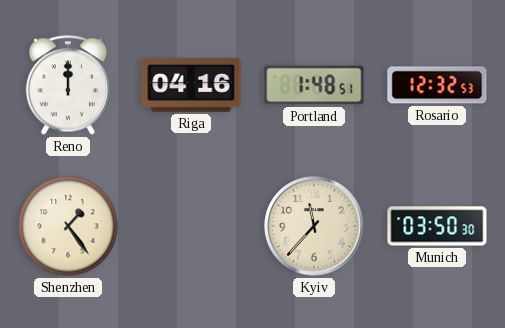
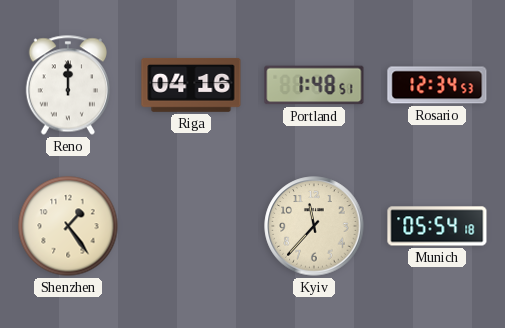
Rosario: 12:32 -> 12:34 (437, 85)
Munich: 03:50 -> 05:54 (437, 226)
